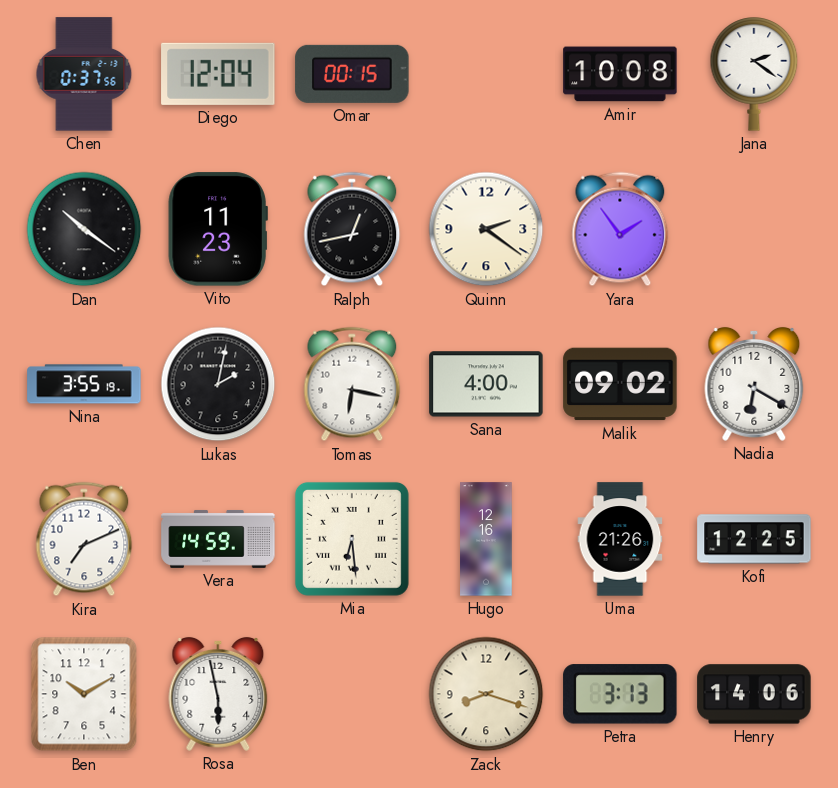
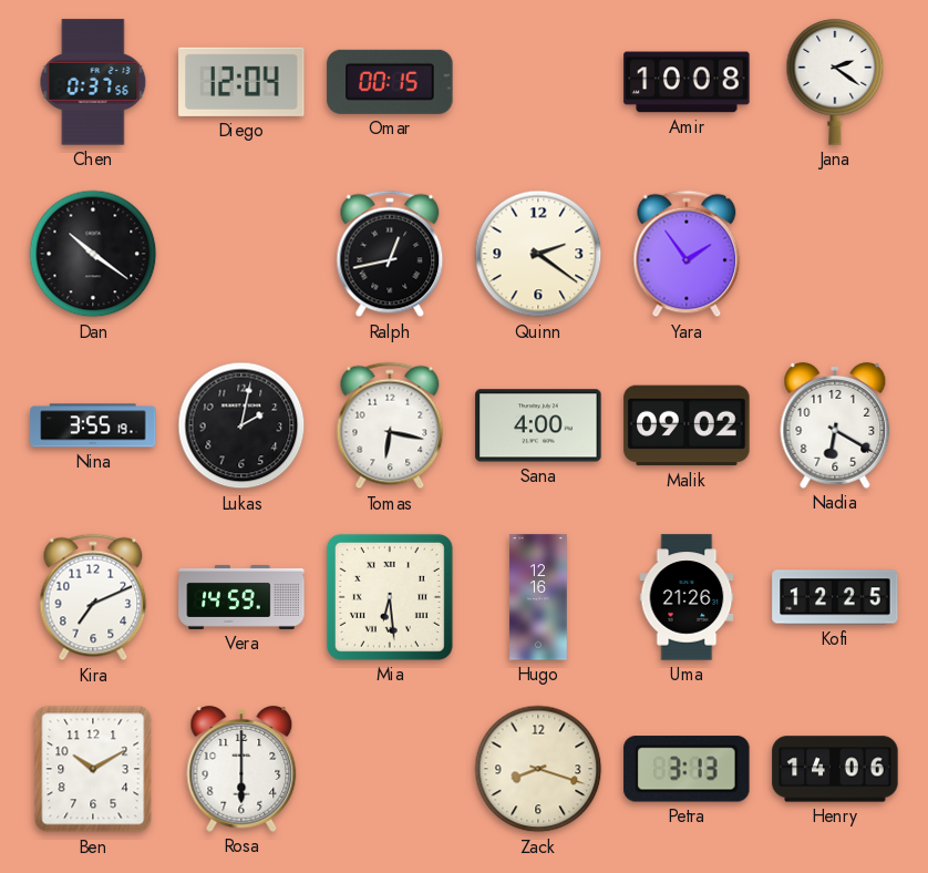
Vito: 11:23 -> none (218, 229)
Rosa: 5:58 -> 6:00 (241, 769)
